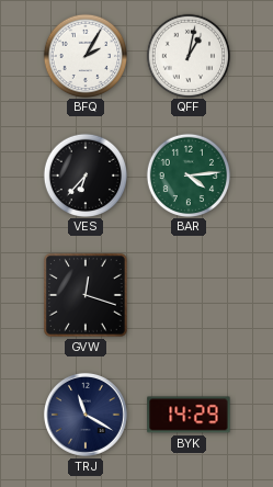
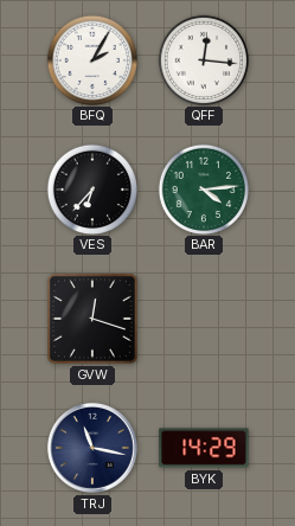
QFF: 1:02 -> 12:16 (203, 59)
TRJ: 11:20 -> 11:17 (92, 448)
